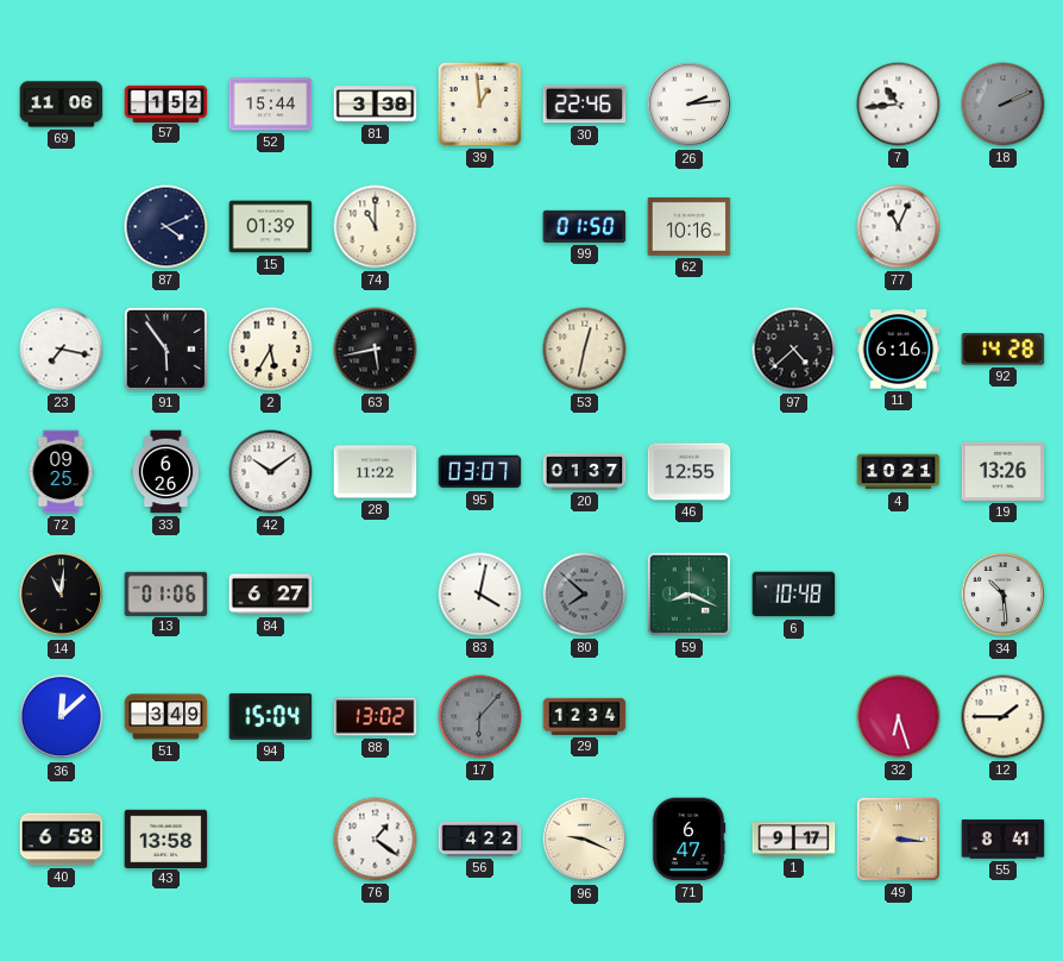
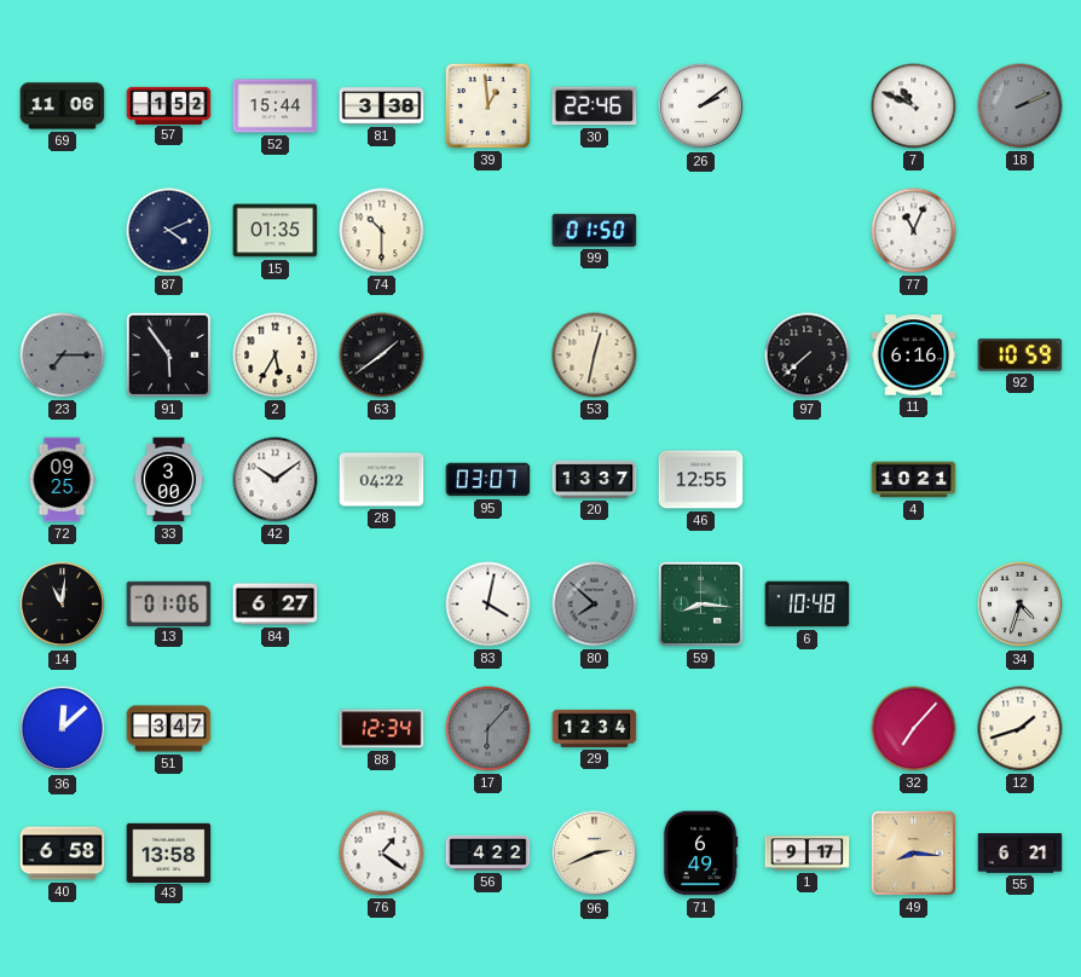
26: 2:14 -> 2:09 (701, 106)
7: 10:44 -> 10:49 (914, 106)
15: 01:39 -> 01:35 (276, 231)
74: 11:00 -> 10:30 (382, 231)
62: 10:16 -> none (690, 226)
23: 7:17 -> 7:15 (63, 355)
23 dial: white -> grey (63, 355)
63: 5:43 -> 1:39 (382, 355)
97: 4:38 -> 7:38 (808, 355)
92: 14:28 -> 10:59 (1021, 355)
33: 6:26 -> 3:00 (169, 480)
28: 11:22 -> 04:22 (382, 480)
20: 01:37 -> 13:37 (595, 479)
19: 13:26 -> none (1004, 471)
59: 8:19 -> 8:16 (700, 603)
34: 10:29 -> 4:33 (1021, 605)
51: 3:49 -> 3:47 (169, 729)
94: 15:04 -> none (271, 716)
88: 13:02 -> 12:34 (382, 729)
32: 6:27 -> 7:07 (914, 729)
12: 1:45 -> 1:42 (1021, 729)
96: 9:19 -> 2:41 (595, 854)
71: 6:47 -> 6:49 (700, 854)
49: 3:16 -> 8:16 (913, 852)
55: 8:41 -> 6:21 (1021, 854)
